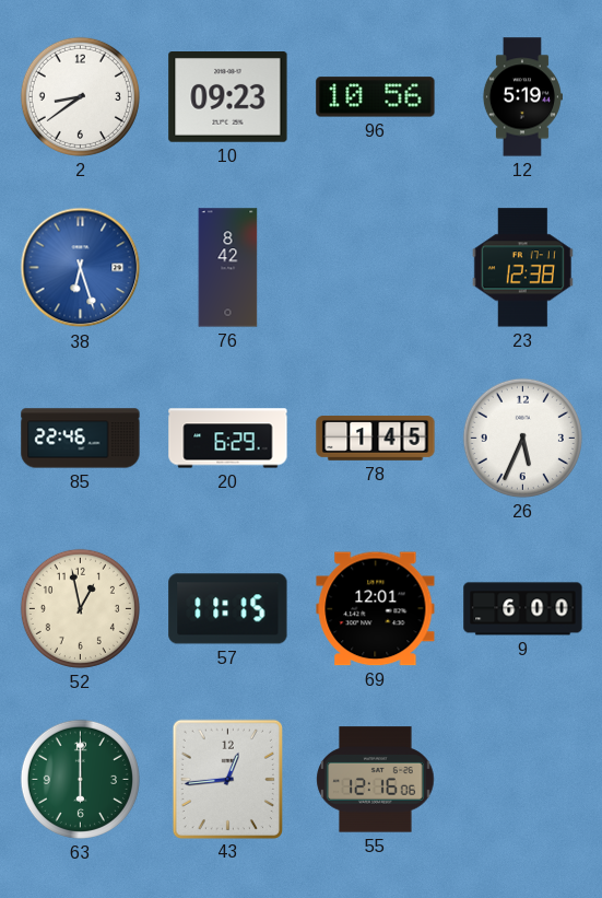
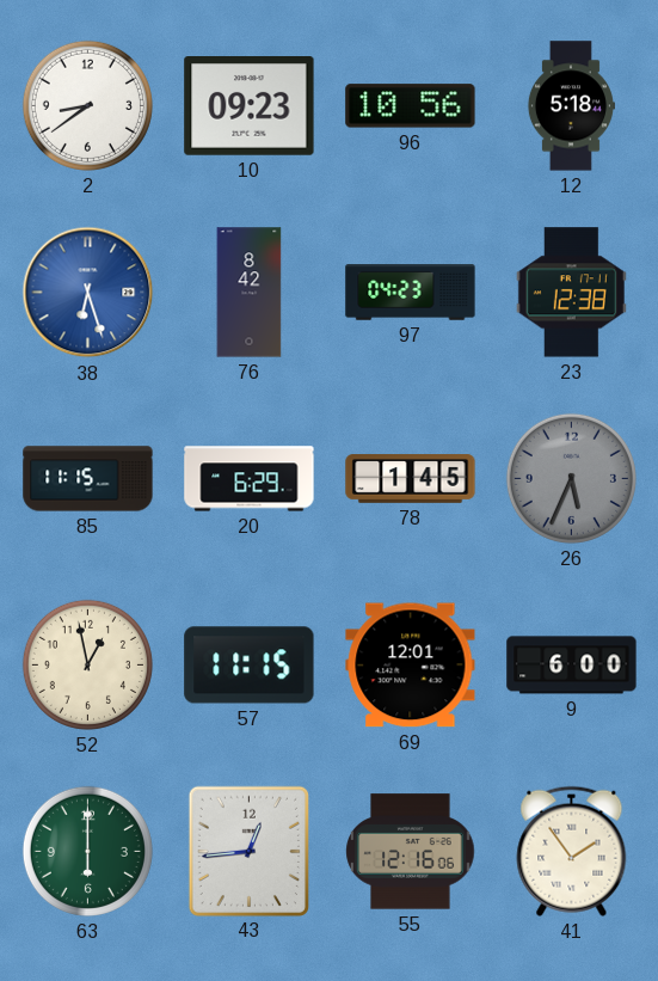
12: 5:19 -> 5:18 (571, 106)
97: none -> 04:23 (411, 293)
85: 22:46 -> 11:15 (88, 479)
26 dial: white -> grey (571, 478)
41: none -> 1:54 (572, 851)
